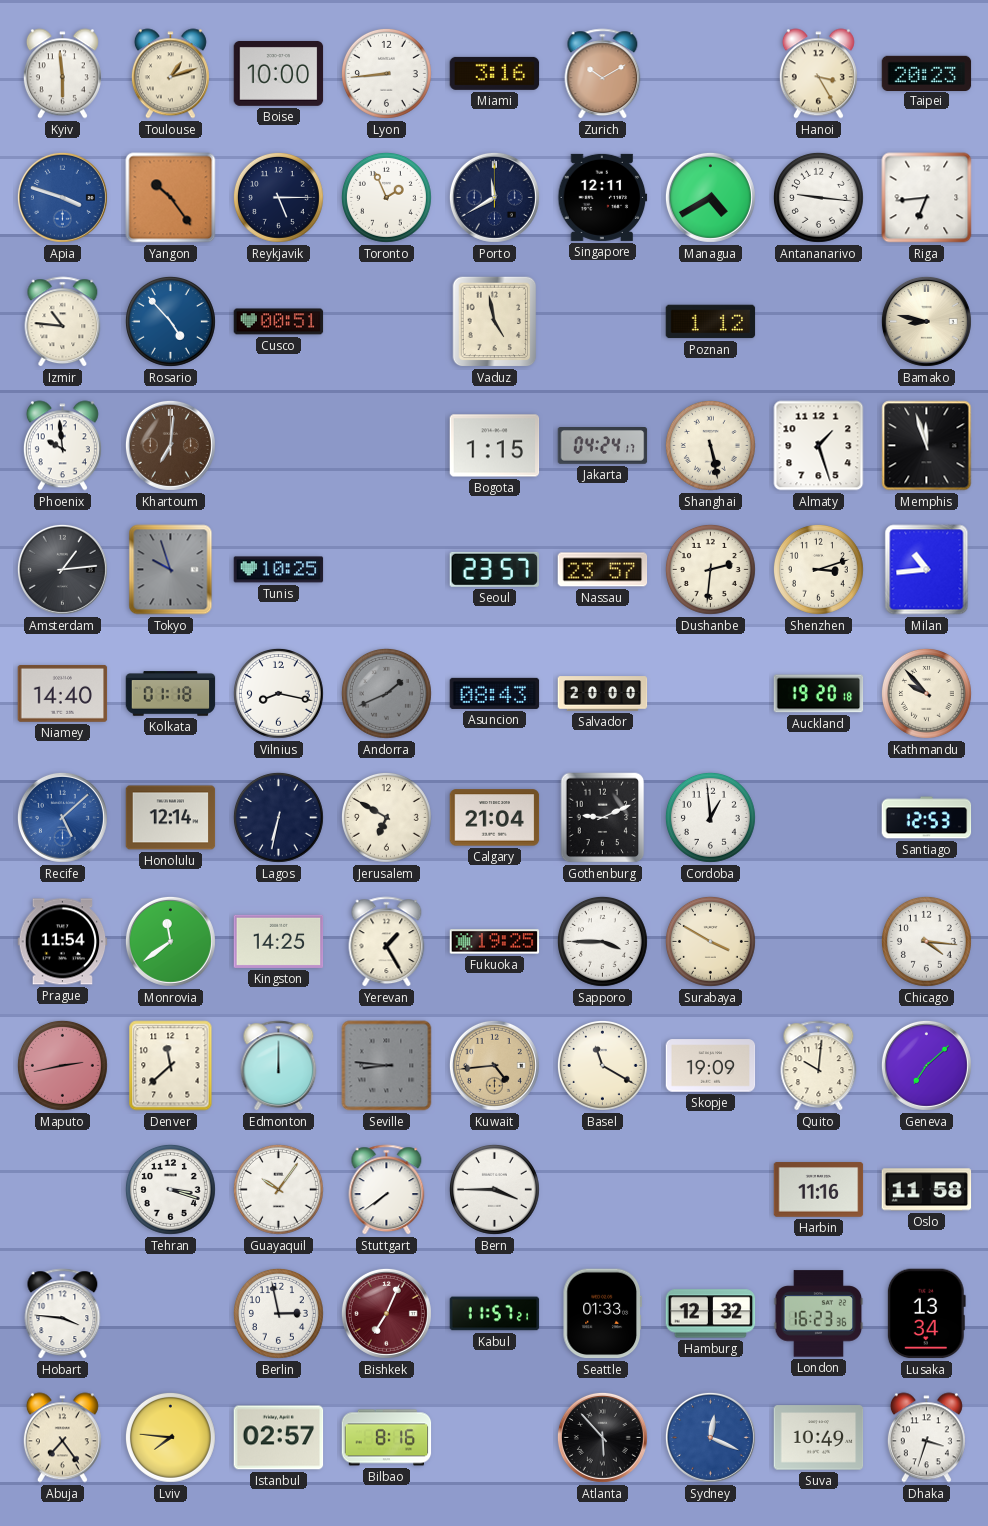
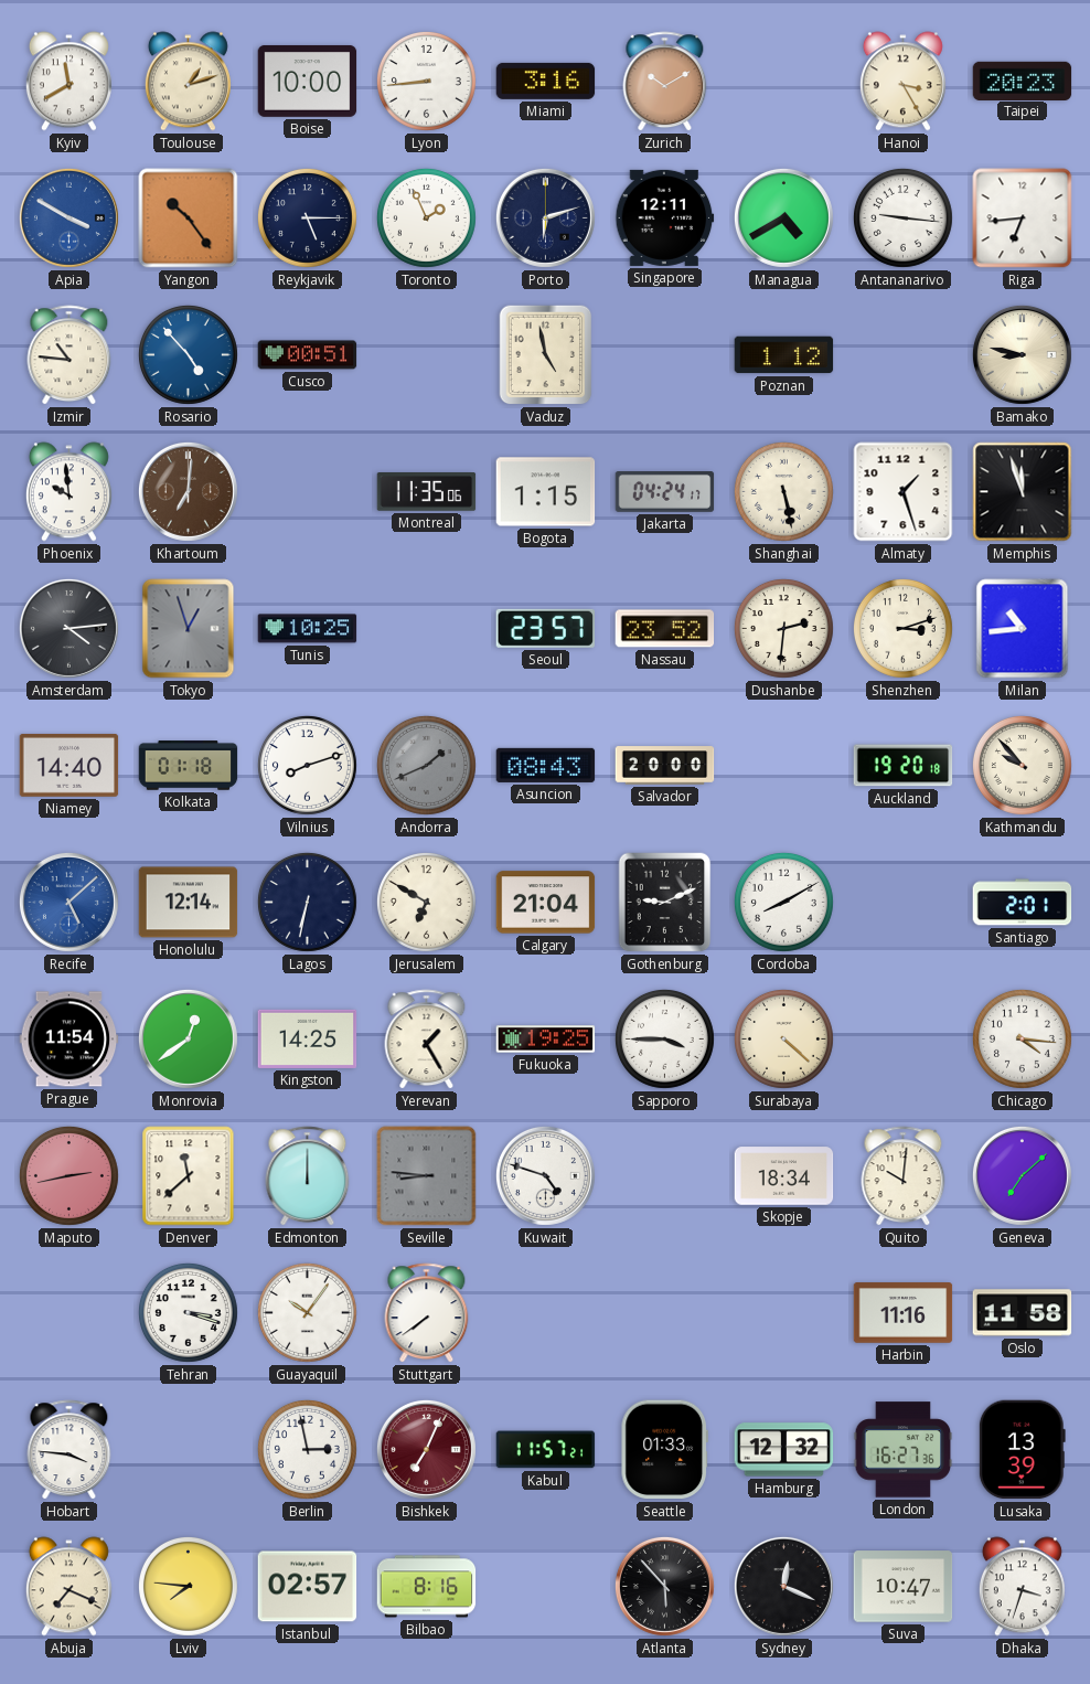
Kyiv: 5:59 -> 11:40 (68, 82)
Apia: 3:48 -> 3:50 (68, 217)
Porto: 11:40 -> 6:12 (545, 217)
Montreal: none -> 11:35 (427, 492)
Amsterdam: 1:14 -> 4:14 (68, 628)
Tokyo: 9:57 -> 12:57 (189, 629)
Nassau: 23:57 -> 23:52 (665, 629)
Vilnius: 8:17 -> 8:12 (307, 765)
Cordoba: 12:59 -> 8:10 (783, 902)
Santiago: 12:53 -> 2:01 (1023, 903)
Monrovia: 11:39 -> 12:39 (188, 1038)
Surabaya: 3:50 -> 4:22 (783, 1038)
Kuwait: 4:44 -> 4:48 (545, 1175)
Kuwait dial: champagne -> white (545, 1175)
Basel: 11:20 -> none (602, 1065)
Skopje: 19:09 -> 18:34 (784, 1176)
Bern: 3:45 -> none (494, 1189)
London: 16:23 -> 16:27 (904, 1450)
Lusaka: 13:34 -> 13:39 (1022, 1450)
Abuja: 7:24 -> 7:19 (68, 1587)
Sydney dial: blue -> black (783, 1586)
Suva: 10:49 -> 10:47 (904, 1587)
